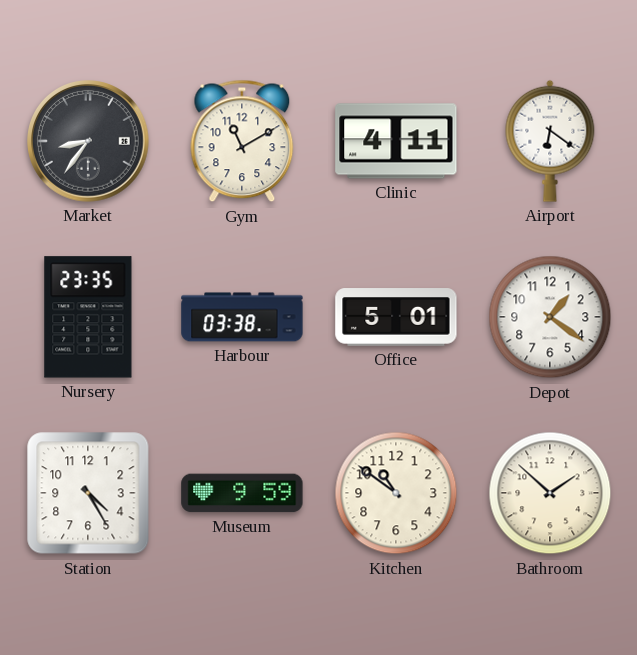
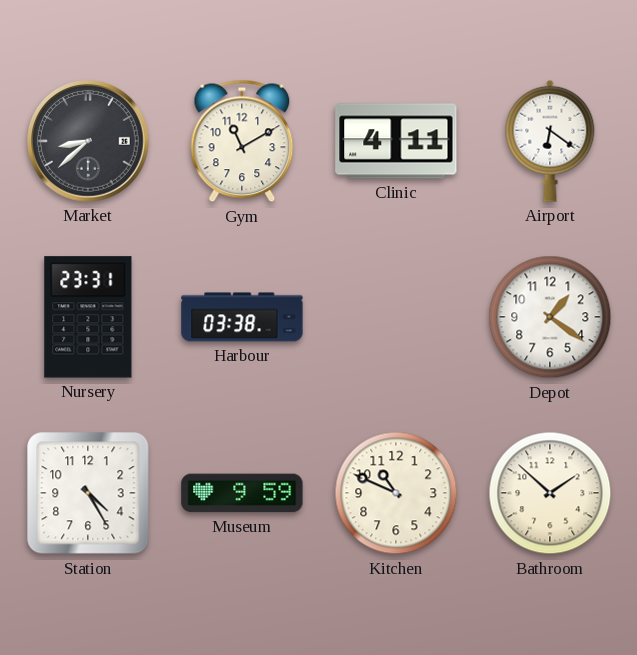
Market: 8:36 -> 8:38 (88, 141)
Nursery: 23:35 -> 23:31 (88, 317)
Office: 5:01 -> none (396, 317)
Kitchen: 10:51 -> 10:49 (396, 493)
